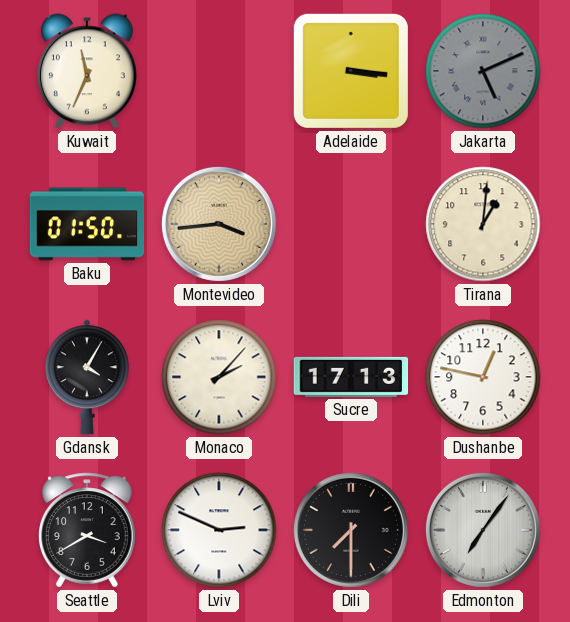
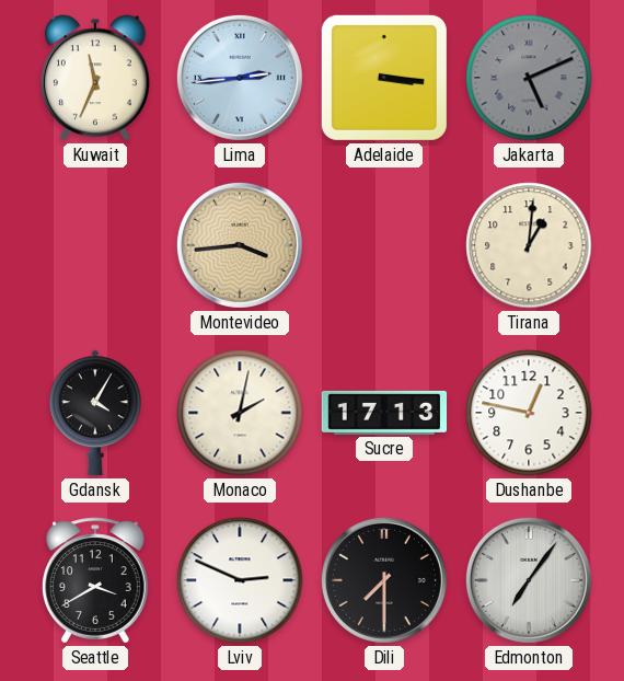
Lima: none -> 2:44 (240, 78)
Baku: 01:50 -> none (87, 224)
Monaco: 2:07 -> 2:02 (240, 413)
